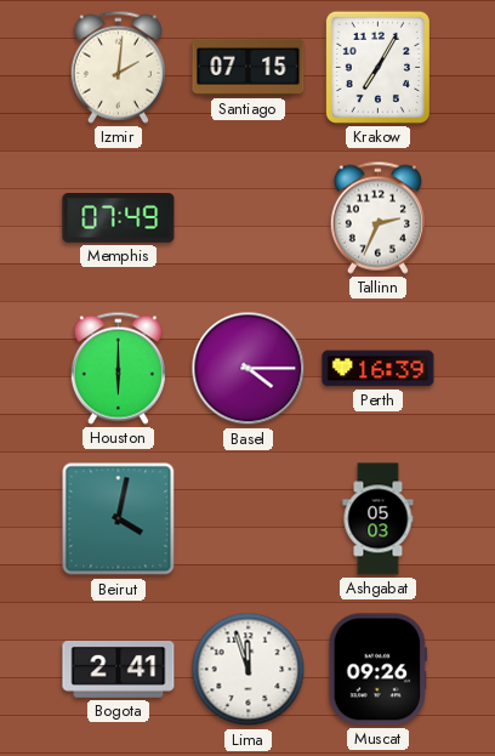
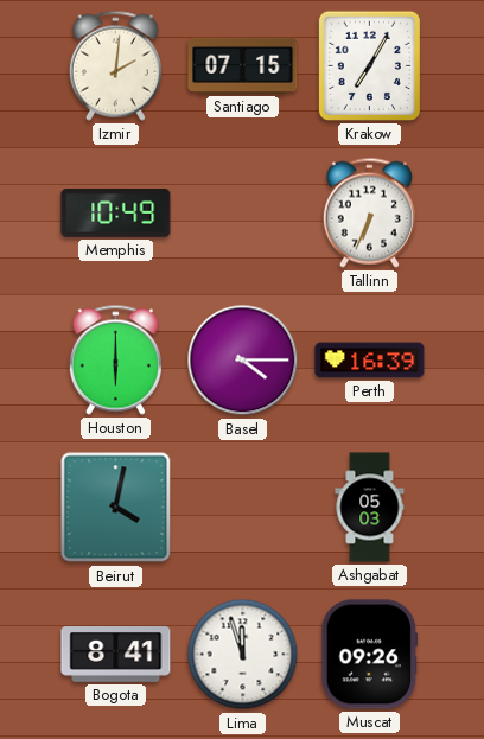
Memphis: 07:49 -> 10:49 (116, 214)
Tallinn: 2:34 -> 6:34 (369, 212)
Bogota: 2:41 -> 8:41 (116, 655)
